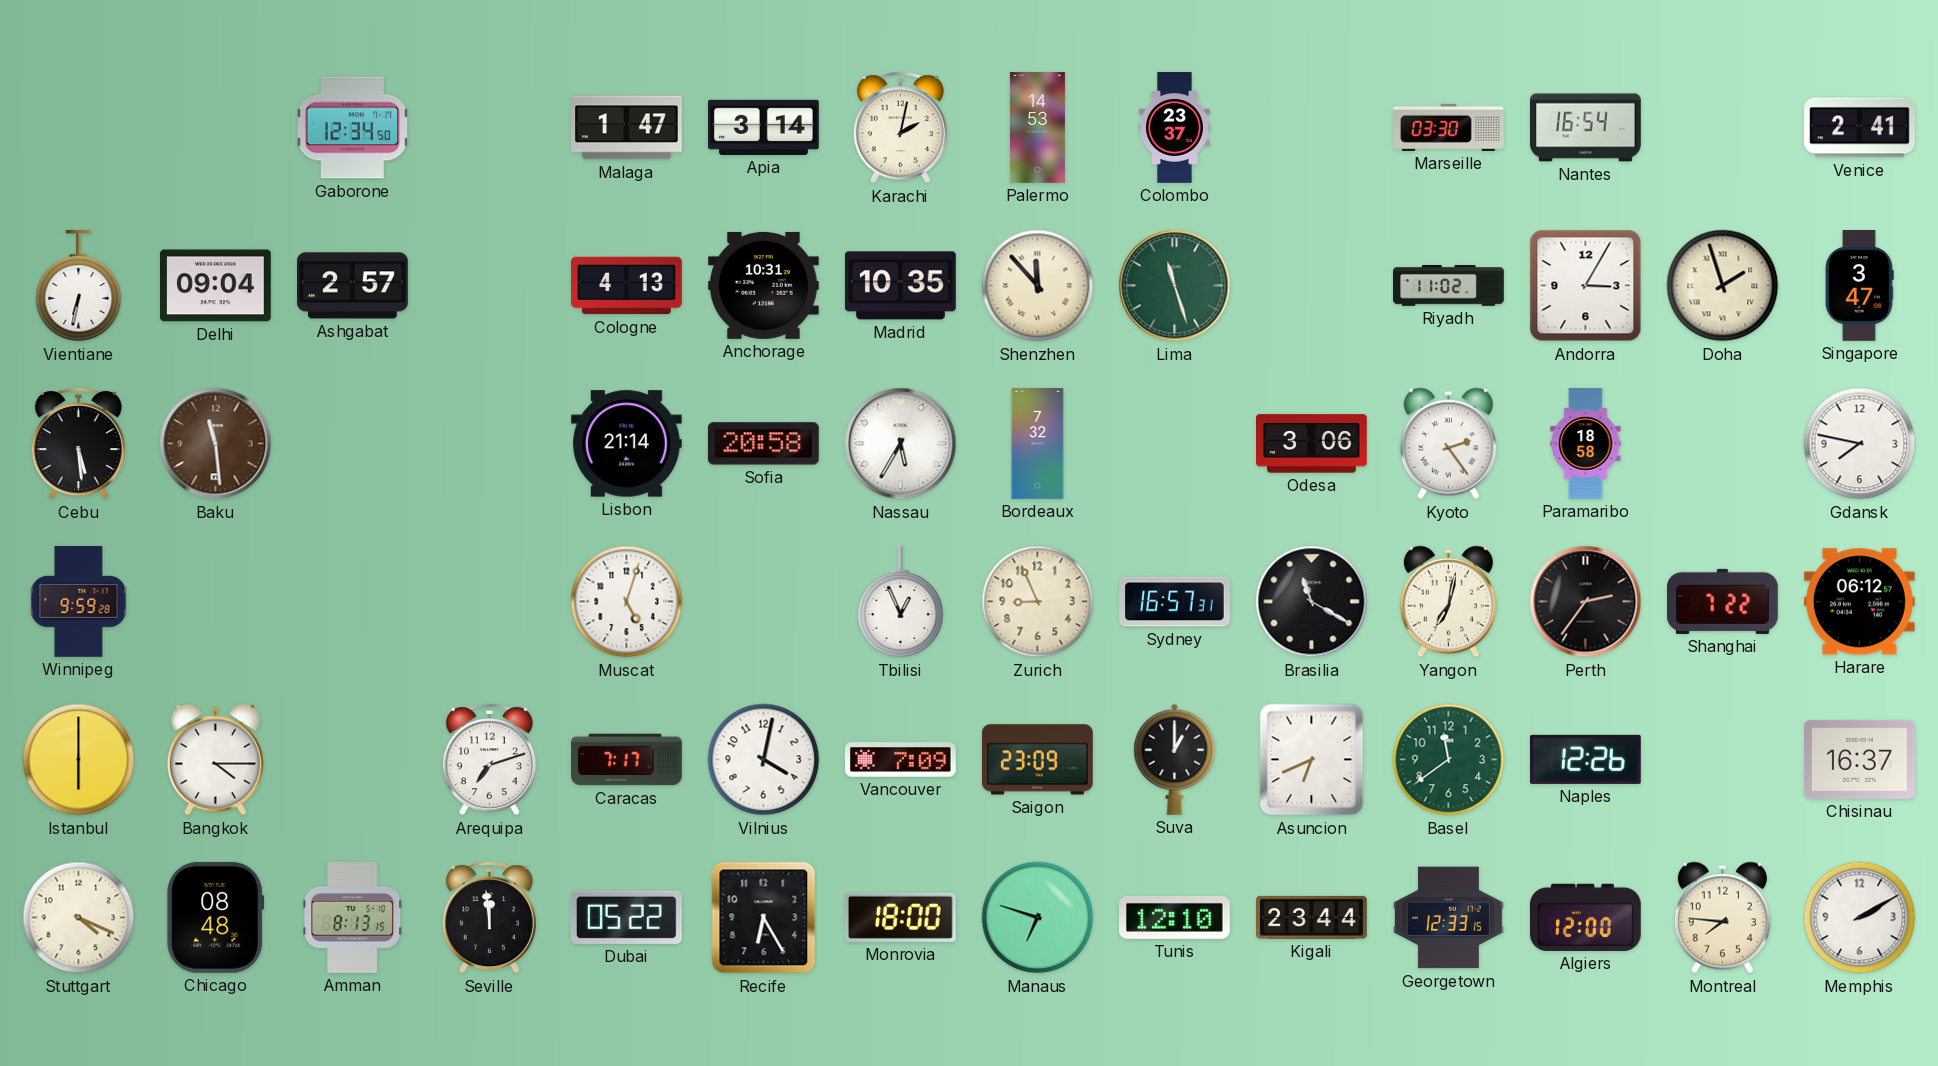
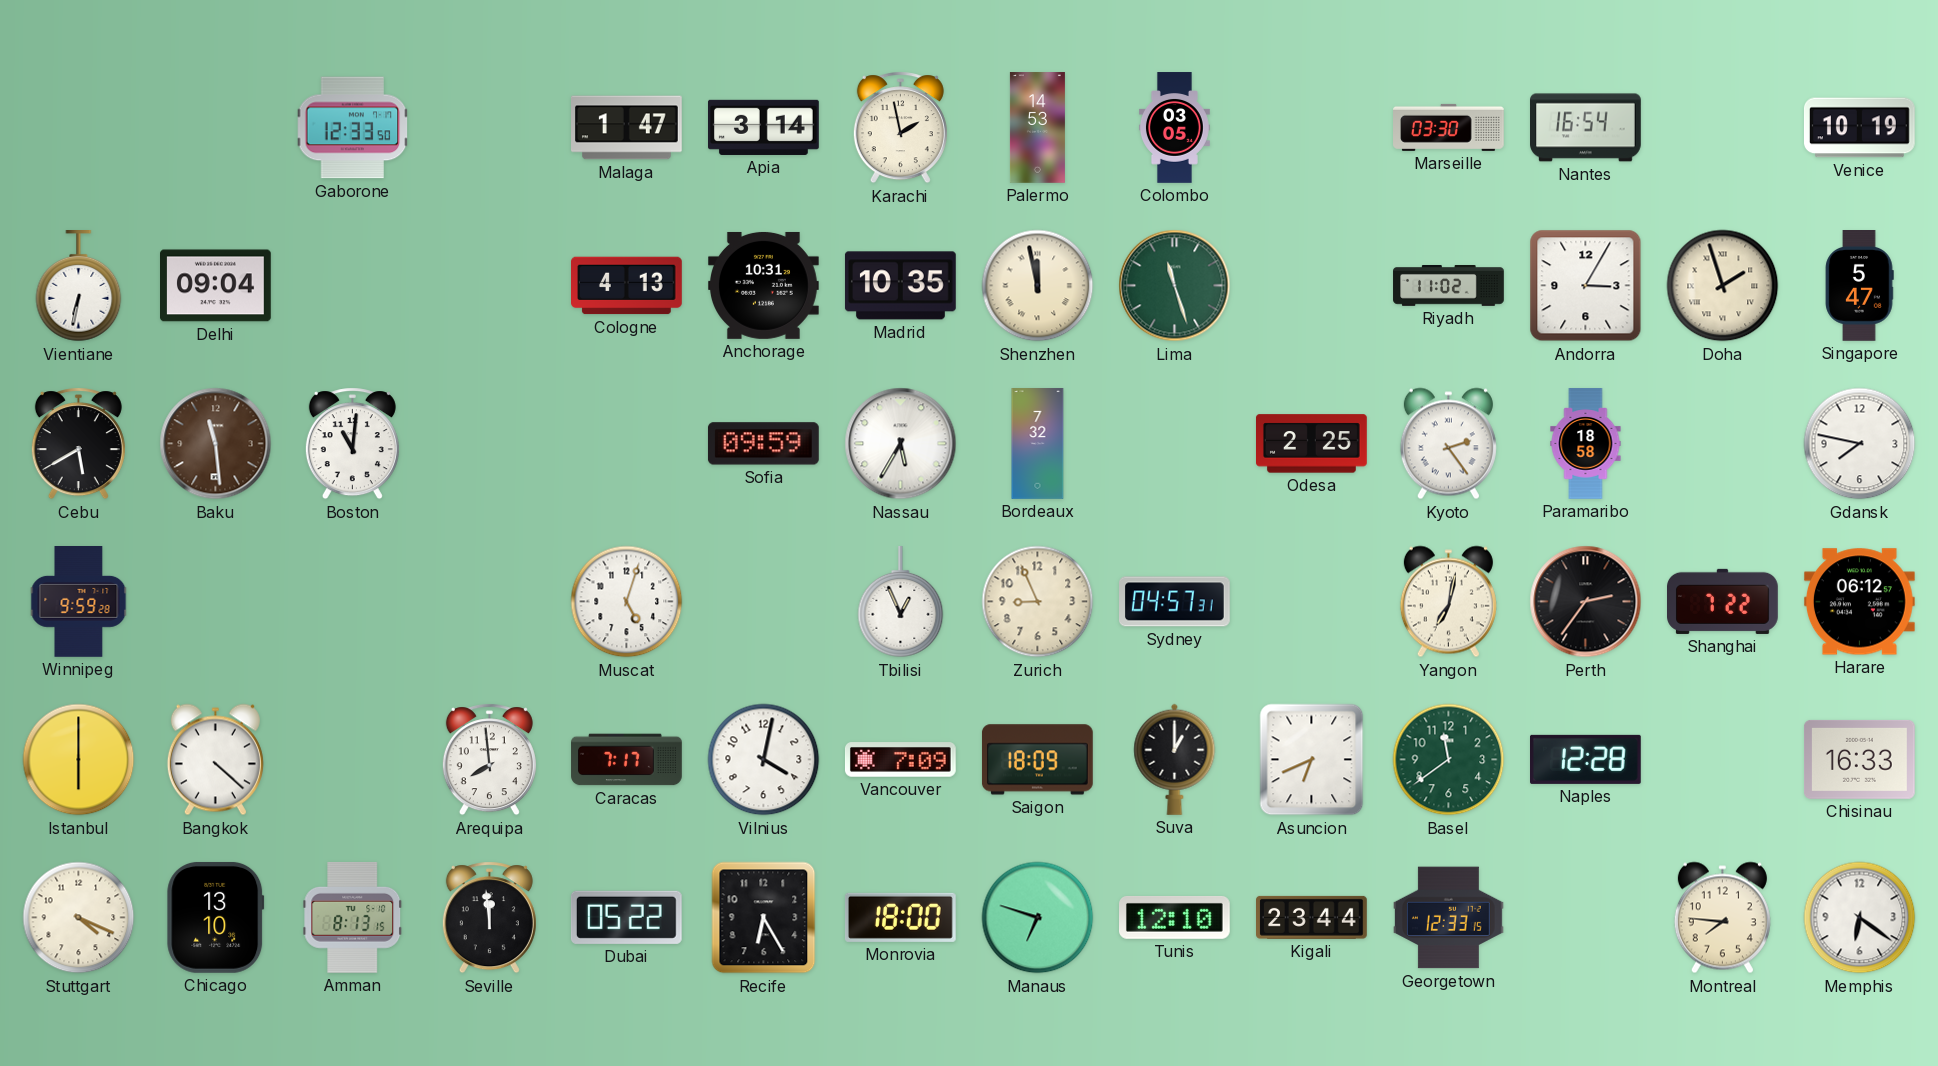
Gaborone: 12:34 -> 12:33 (353, 128)
Karachi: 2:02 -> 1:58 (900, 128)
Colombo: 23:37 -> 03:05 (1174, 128)
Venice: 2:41 -> 10:19 (1859, 128)
Ashgabat: 2:57 -> none (353, 286)
Shenzhen: 11:53 -> 11:58 (1038, 286)
Singapore: 3:47 -> 5:47 (1859, 286)
Cebu: 5:29 -> 5:40 (78, 444)
Boston: none -> 11:01 (352, 444)
Lisbon: 21:14 -> none (626, 444)
Sofia: 20:58 -> 09:59 (763, 444)
Odesa: 3:06 -> 2:25 (1312, 444)
Sydney: 16:57 -> 04:57 (1175, 602)
Brasilia: 11:20 -> none (1312, 602)
Bangkok: 4:15 -> 4:22 (215, 760)
Arequipa: 7:12 -> 7:59 (489, 760)
Saigon: 23:09 -> 18:09 (1037, 760)
Naples: 12:26 -> 12:28 (1586, 759)
Chisinau: 16:37 -> 16:33 (1860, 759)
Chicago: 08:48 -> 13:10 (216, 917)
Algiers: 12:00 -> none (1585, 917)
Memphis: 2:10 -> 6:21 (1860, 918)
